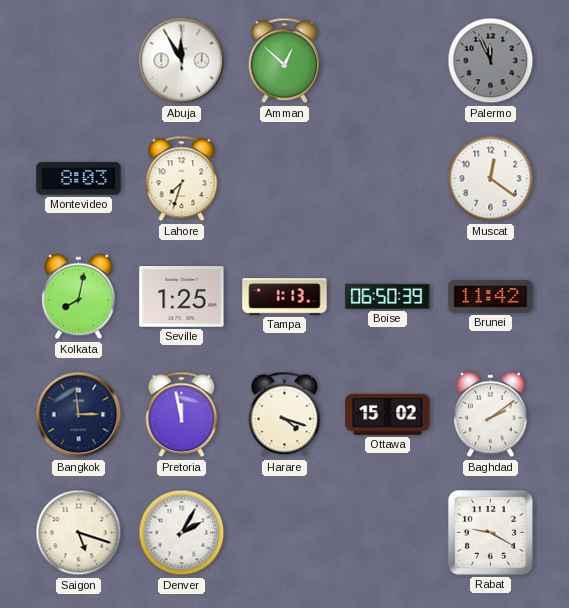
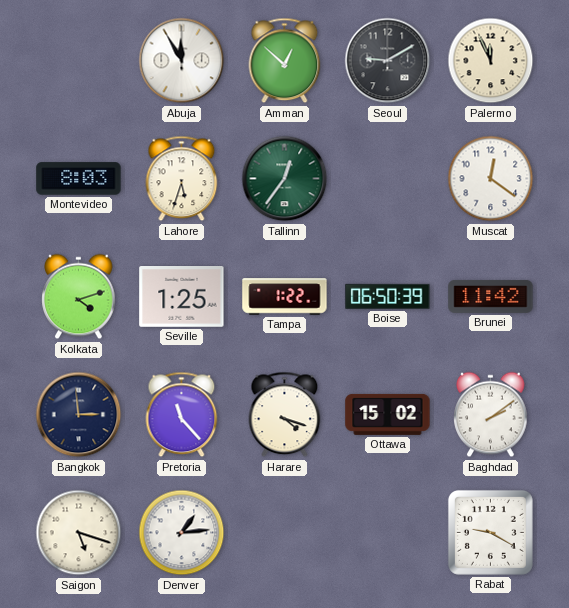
Seoul: none -> 9:10 (388, 61)
Palermo dial: grey -> cream (491, 61)
Lahore: 7:33 -> 5:33 (182, 179)
Tallinn: none -> 12:36 (285, 179)
Kolkata: 8:02 -> 4:12 (79, 297)
Tampa: 1:13 -> 1:22 (285, 297)
Pretoria: 11:58 -> 11:23 (182, 415)
Denver: 2:05 -> 1:14 (182, 533)
